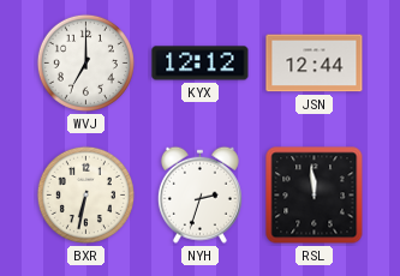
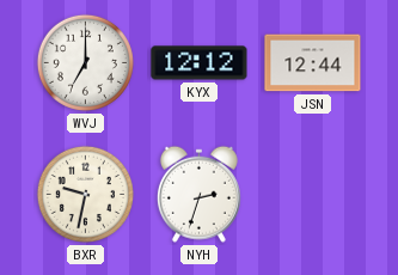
BXR: 6:32 -> 9:32 (85, 194)
RSL: 11:59 -> none (315, 196)
